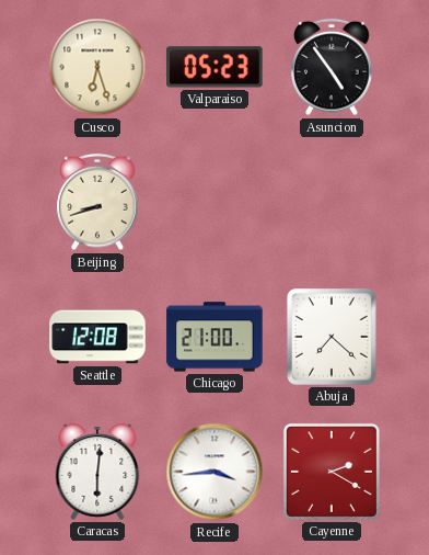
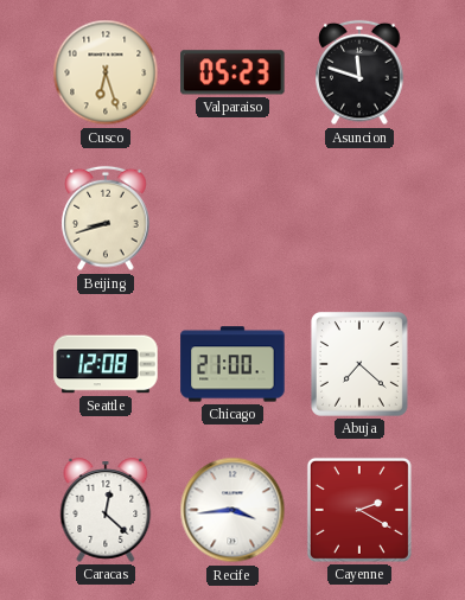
Asuncion: 4:54 -> 11:48 (359, 72)
Caracas: 6:01 -> 12:22 (106, 510)
